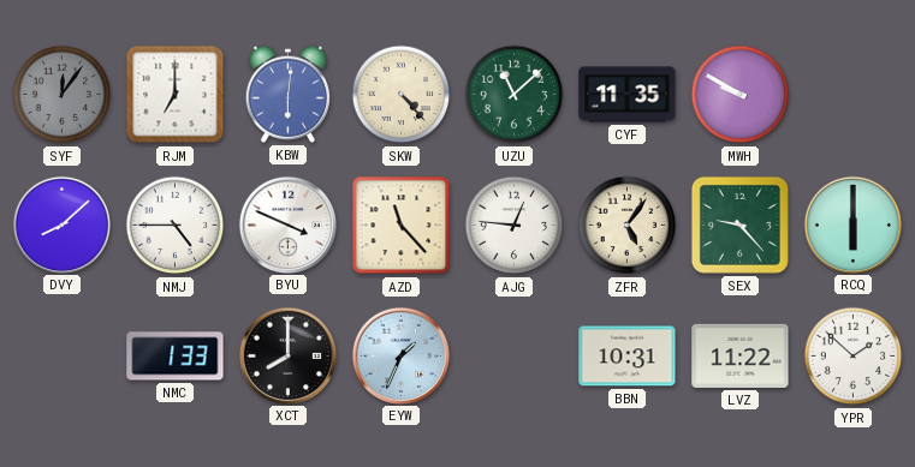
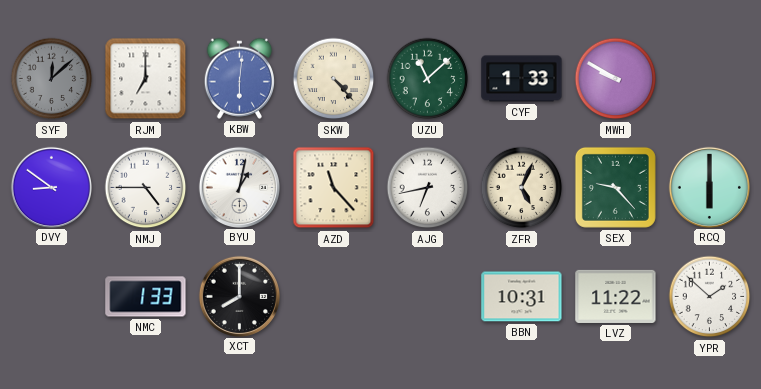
SYF: 12:06 -> 12:08 (52, 79)
CYF: 11:35 -> 1:33 (522, 79)
DVY: 8:08 -> 8:51 (51, 187)
BYU: 3:49 -> 1:02 (239, 187)
AJG: 12:46 -> 6:43 (428, 188)
ZFR: 5:06 -> 5:04 (522, 188)
EYW: 1:34 -> none (400, 355)
